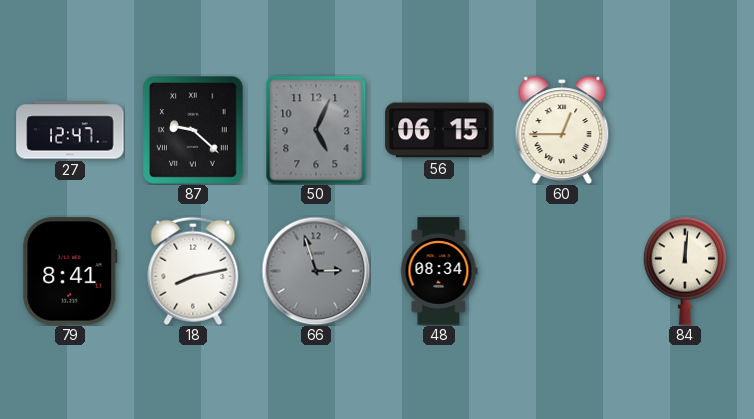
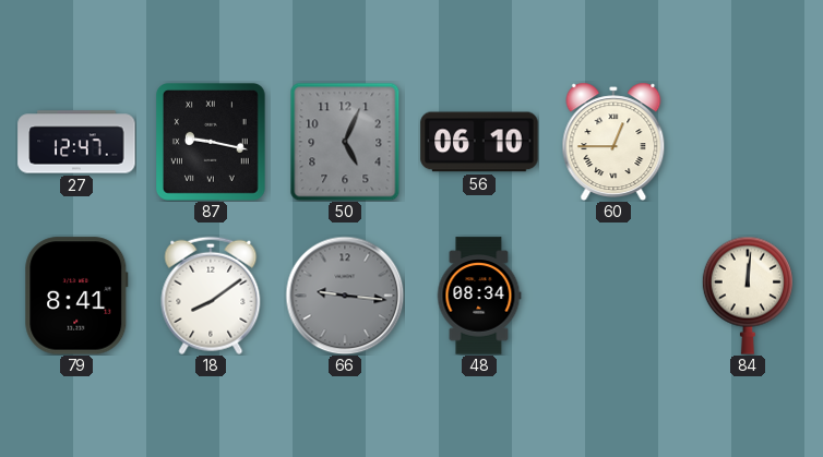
87: 9:22 -> 9:17 (212, 143)
56: 06:15 -> 06:10 (479, 142)
18: 8:13 -> 8:09 (211, 296)
66: 2:57 -> 9:16 (345, 296)
